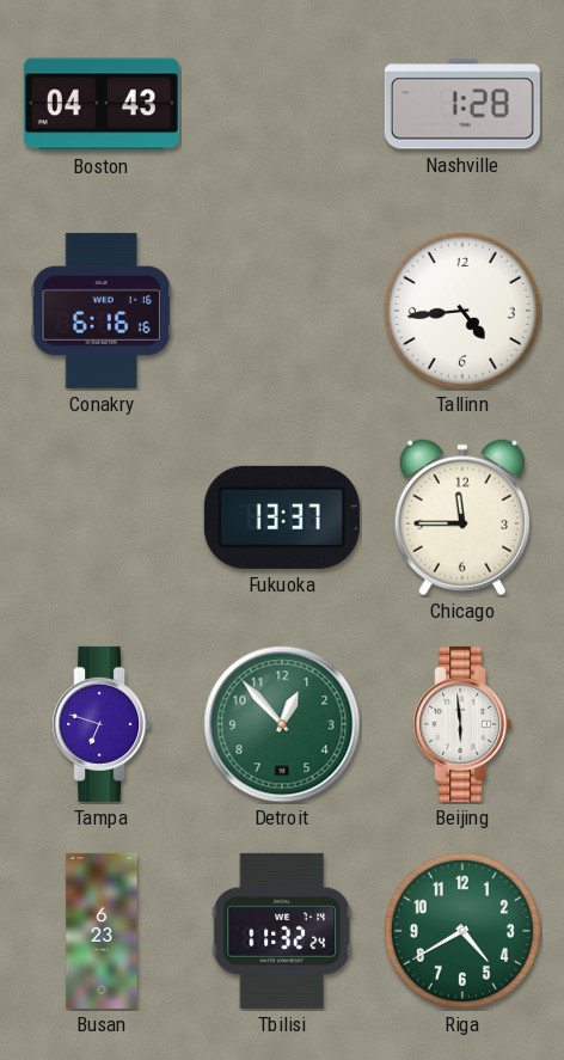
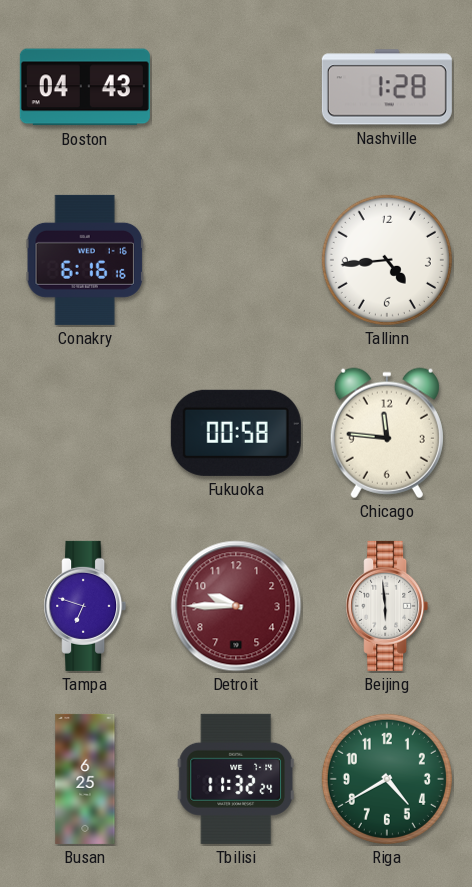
Fukuoka: 13:37 -> 00:58 (236, 433)
Chicago: 11:45 -> 11:46 (387, 433)
Detroit: 12:53 -> 9:45 (236, 606)
Detroit dial: green -> burgundy (236, 606)
Busan: 6:23 -> 6:25 (85, 779)
